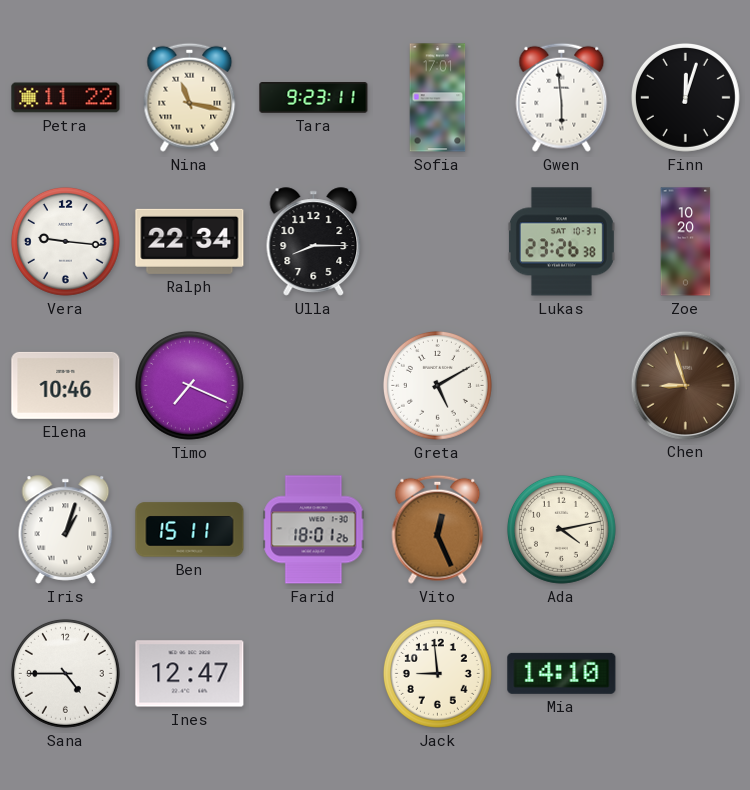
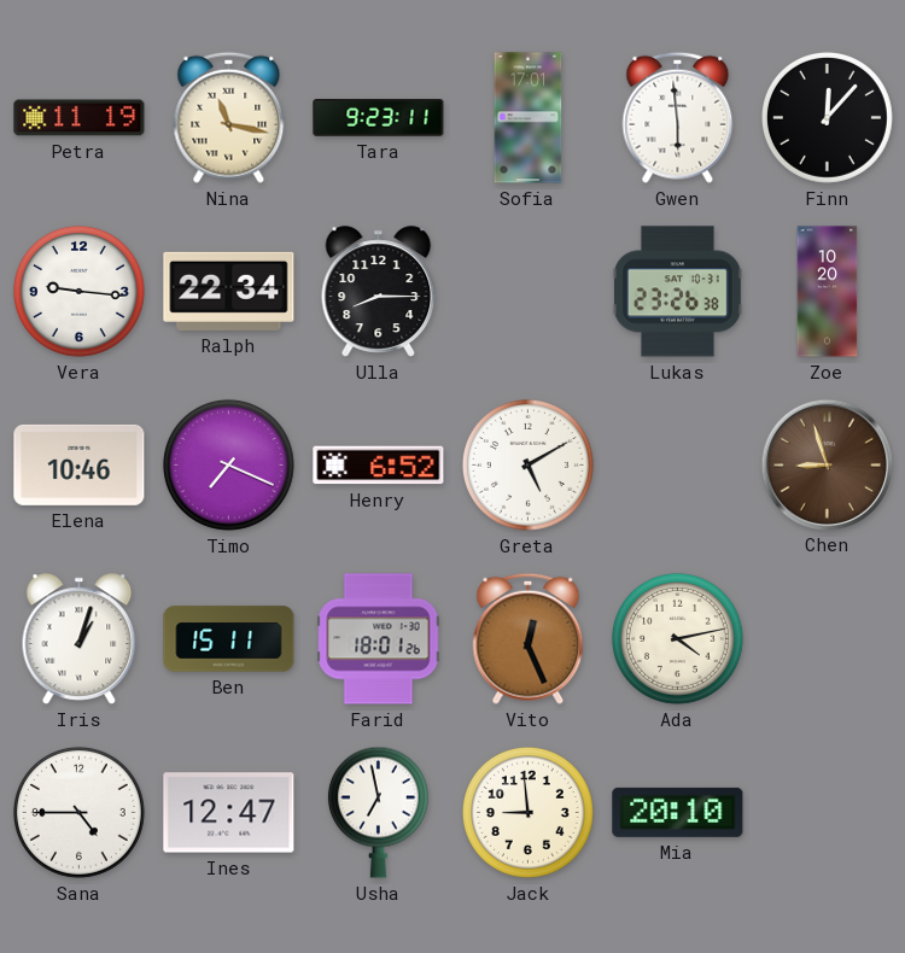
Petra: 11:22 -> 11:19 (80, 118)
Finn: 12:03 -> 12:07 (827, 117)
Henry: none -> 6:52 (379, 466)
Usha: none -> 6:58 (378, 812)
Mia: 14:10 -> 20:10 (678, 812)
